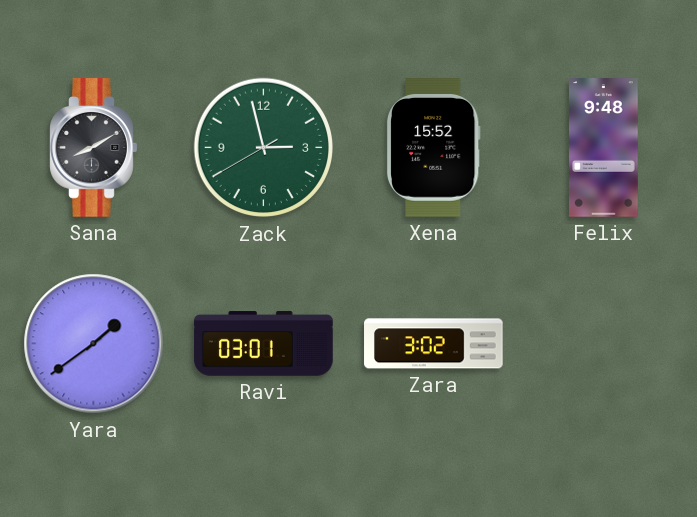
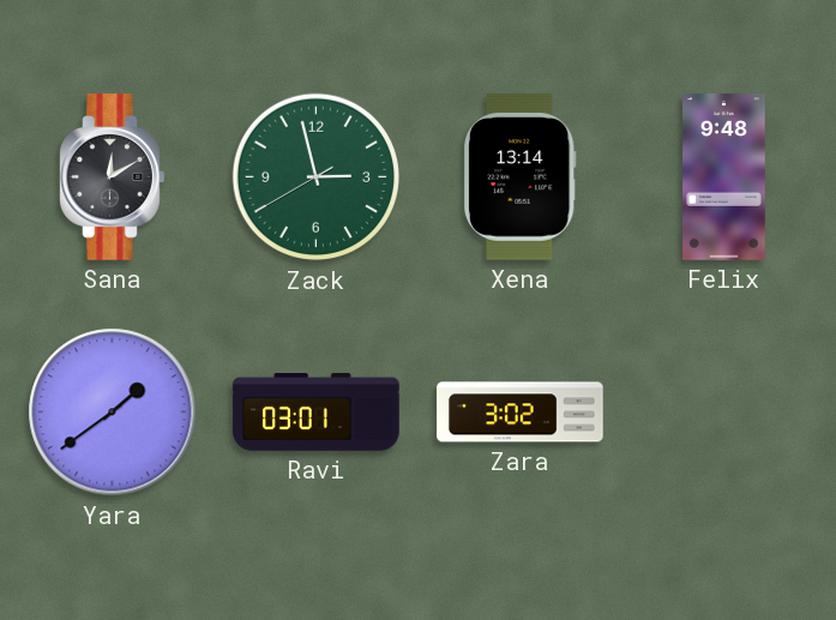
Sana: 8:10 -> 12:10 (113, 177)
Xena: 15:52 -> 13:14 (519, 177)
